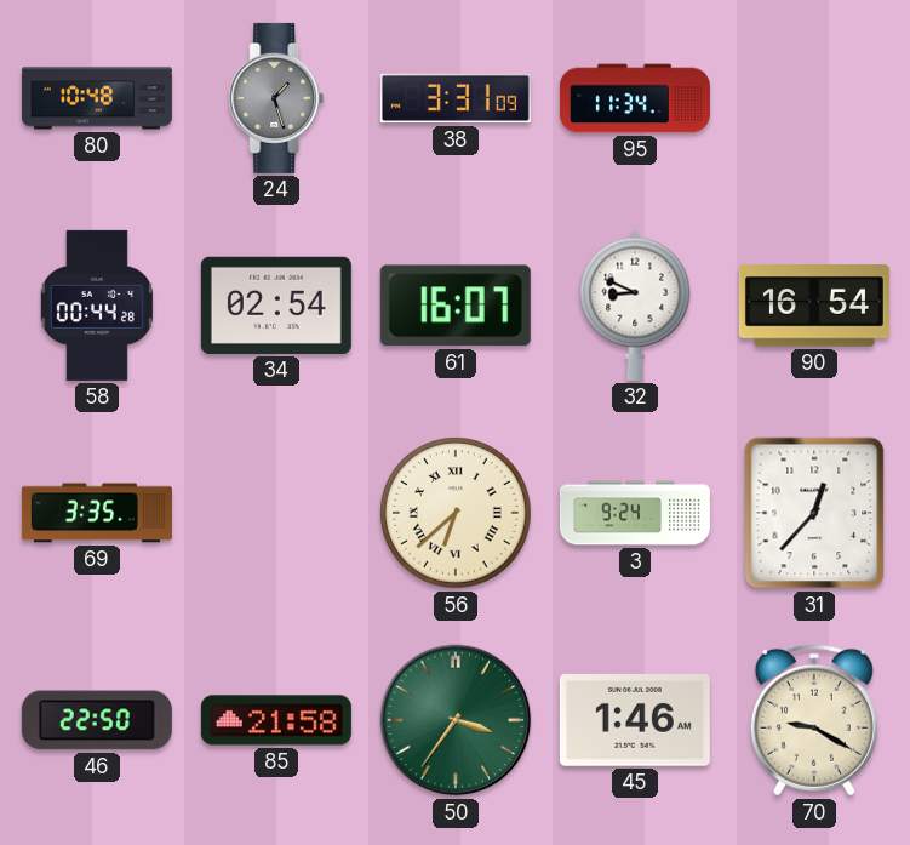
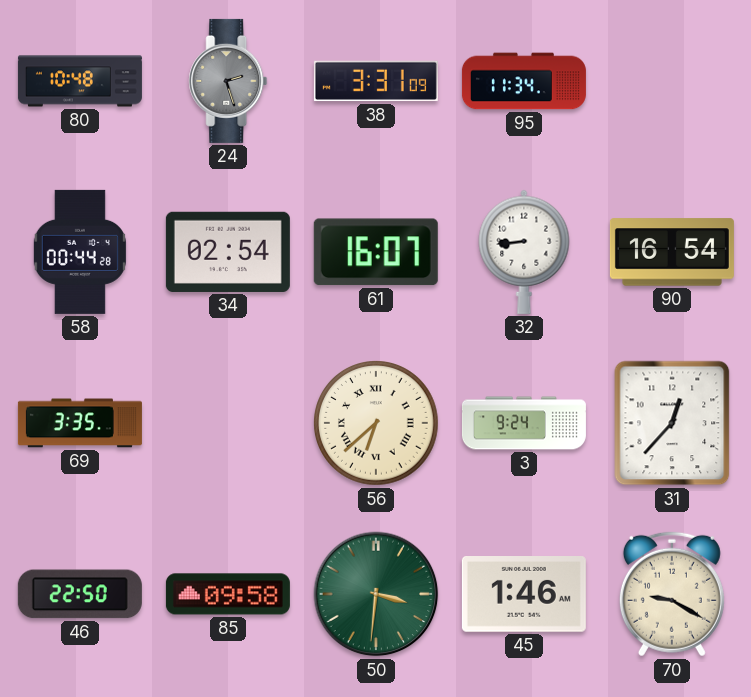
24: 1:27 -> 2:27 (228, 81)
32: 8:49 -> 8:44 (524, 252)
85: 21:58 -> 09:58 (228, 594)
50: 3:36 -> 3:31 (376, 594)
